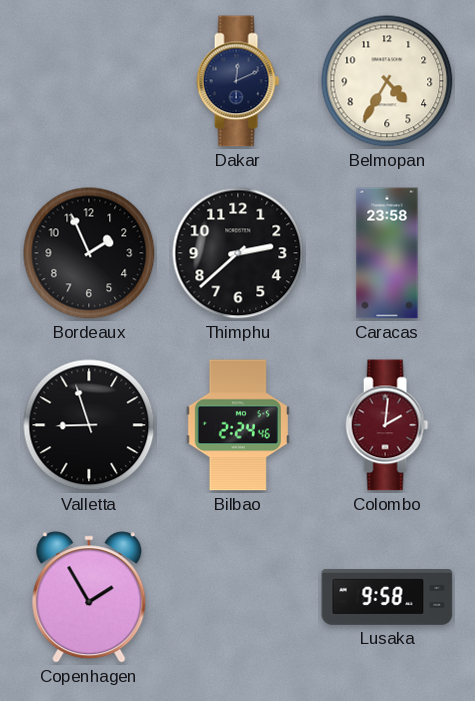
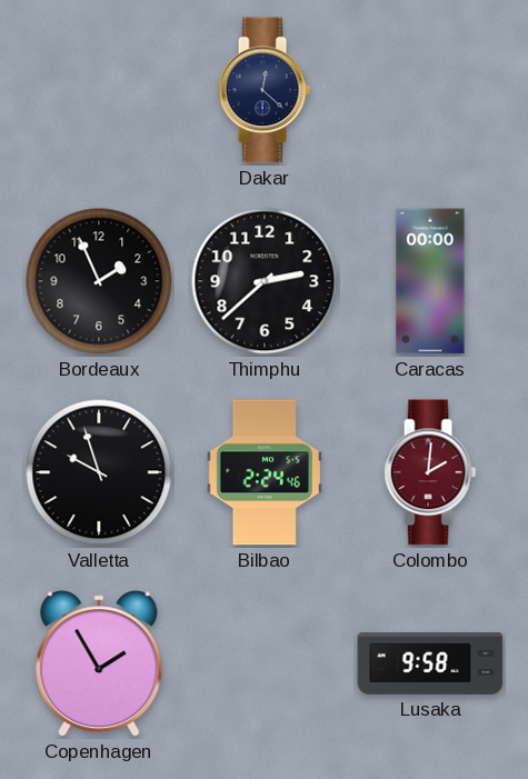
Dakar: 12:11 -> 12:22 (265, 90)
Belmopan: 4:35 -> none (387, 81)
Caracas: 23:58 -> 00:00 (430, 281)
Valletta: 8:57 -> 9:57 (99, 472)
